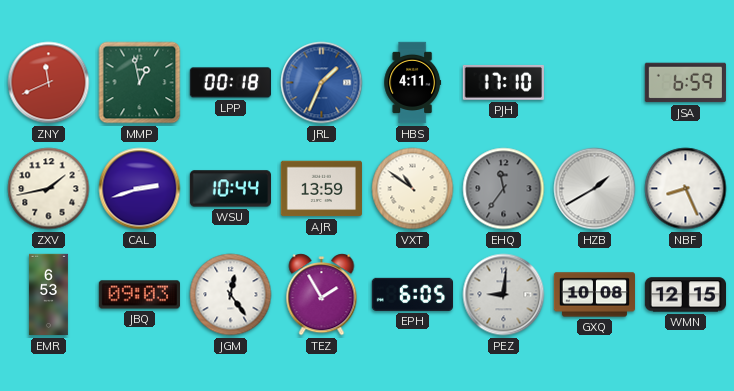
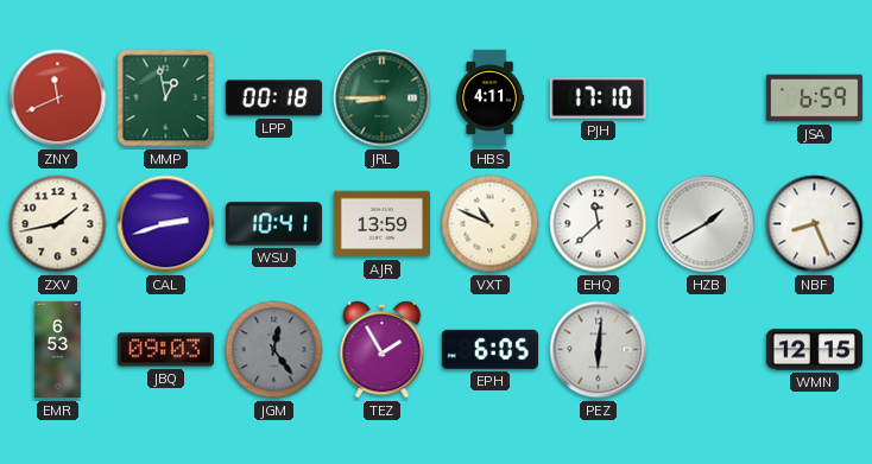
JRL: 1:34 -> 8:45 (383, 98)
JRL dial: blue -> green (383, 98)
WSU: 10:44 -> 10:41 (273, 224)
VXT: 10:51 -> 10:49 (491, 224)
EHQ: 11:36 -> 11:38 (599, 224)
EHQ dial: grey -> white (599, 224)
JGM dial: white -> grey (274, 350)
PEZ: 9:01 -> 6:01 (599, 350)
GXQ: 10:08 -> none (594, 295)
